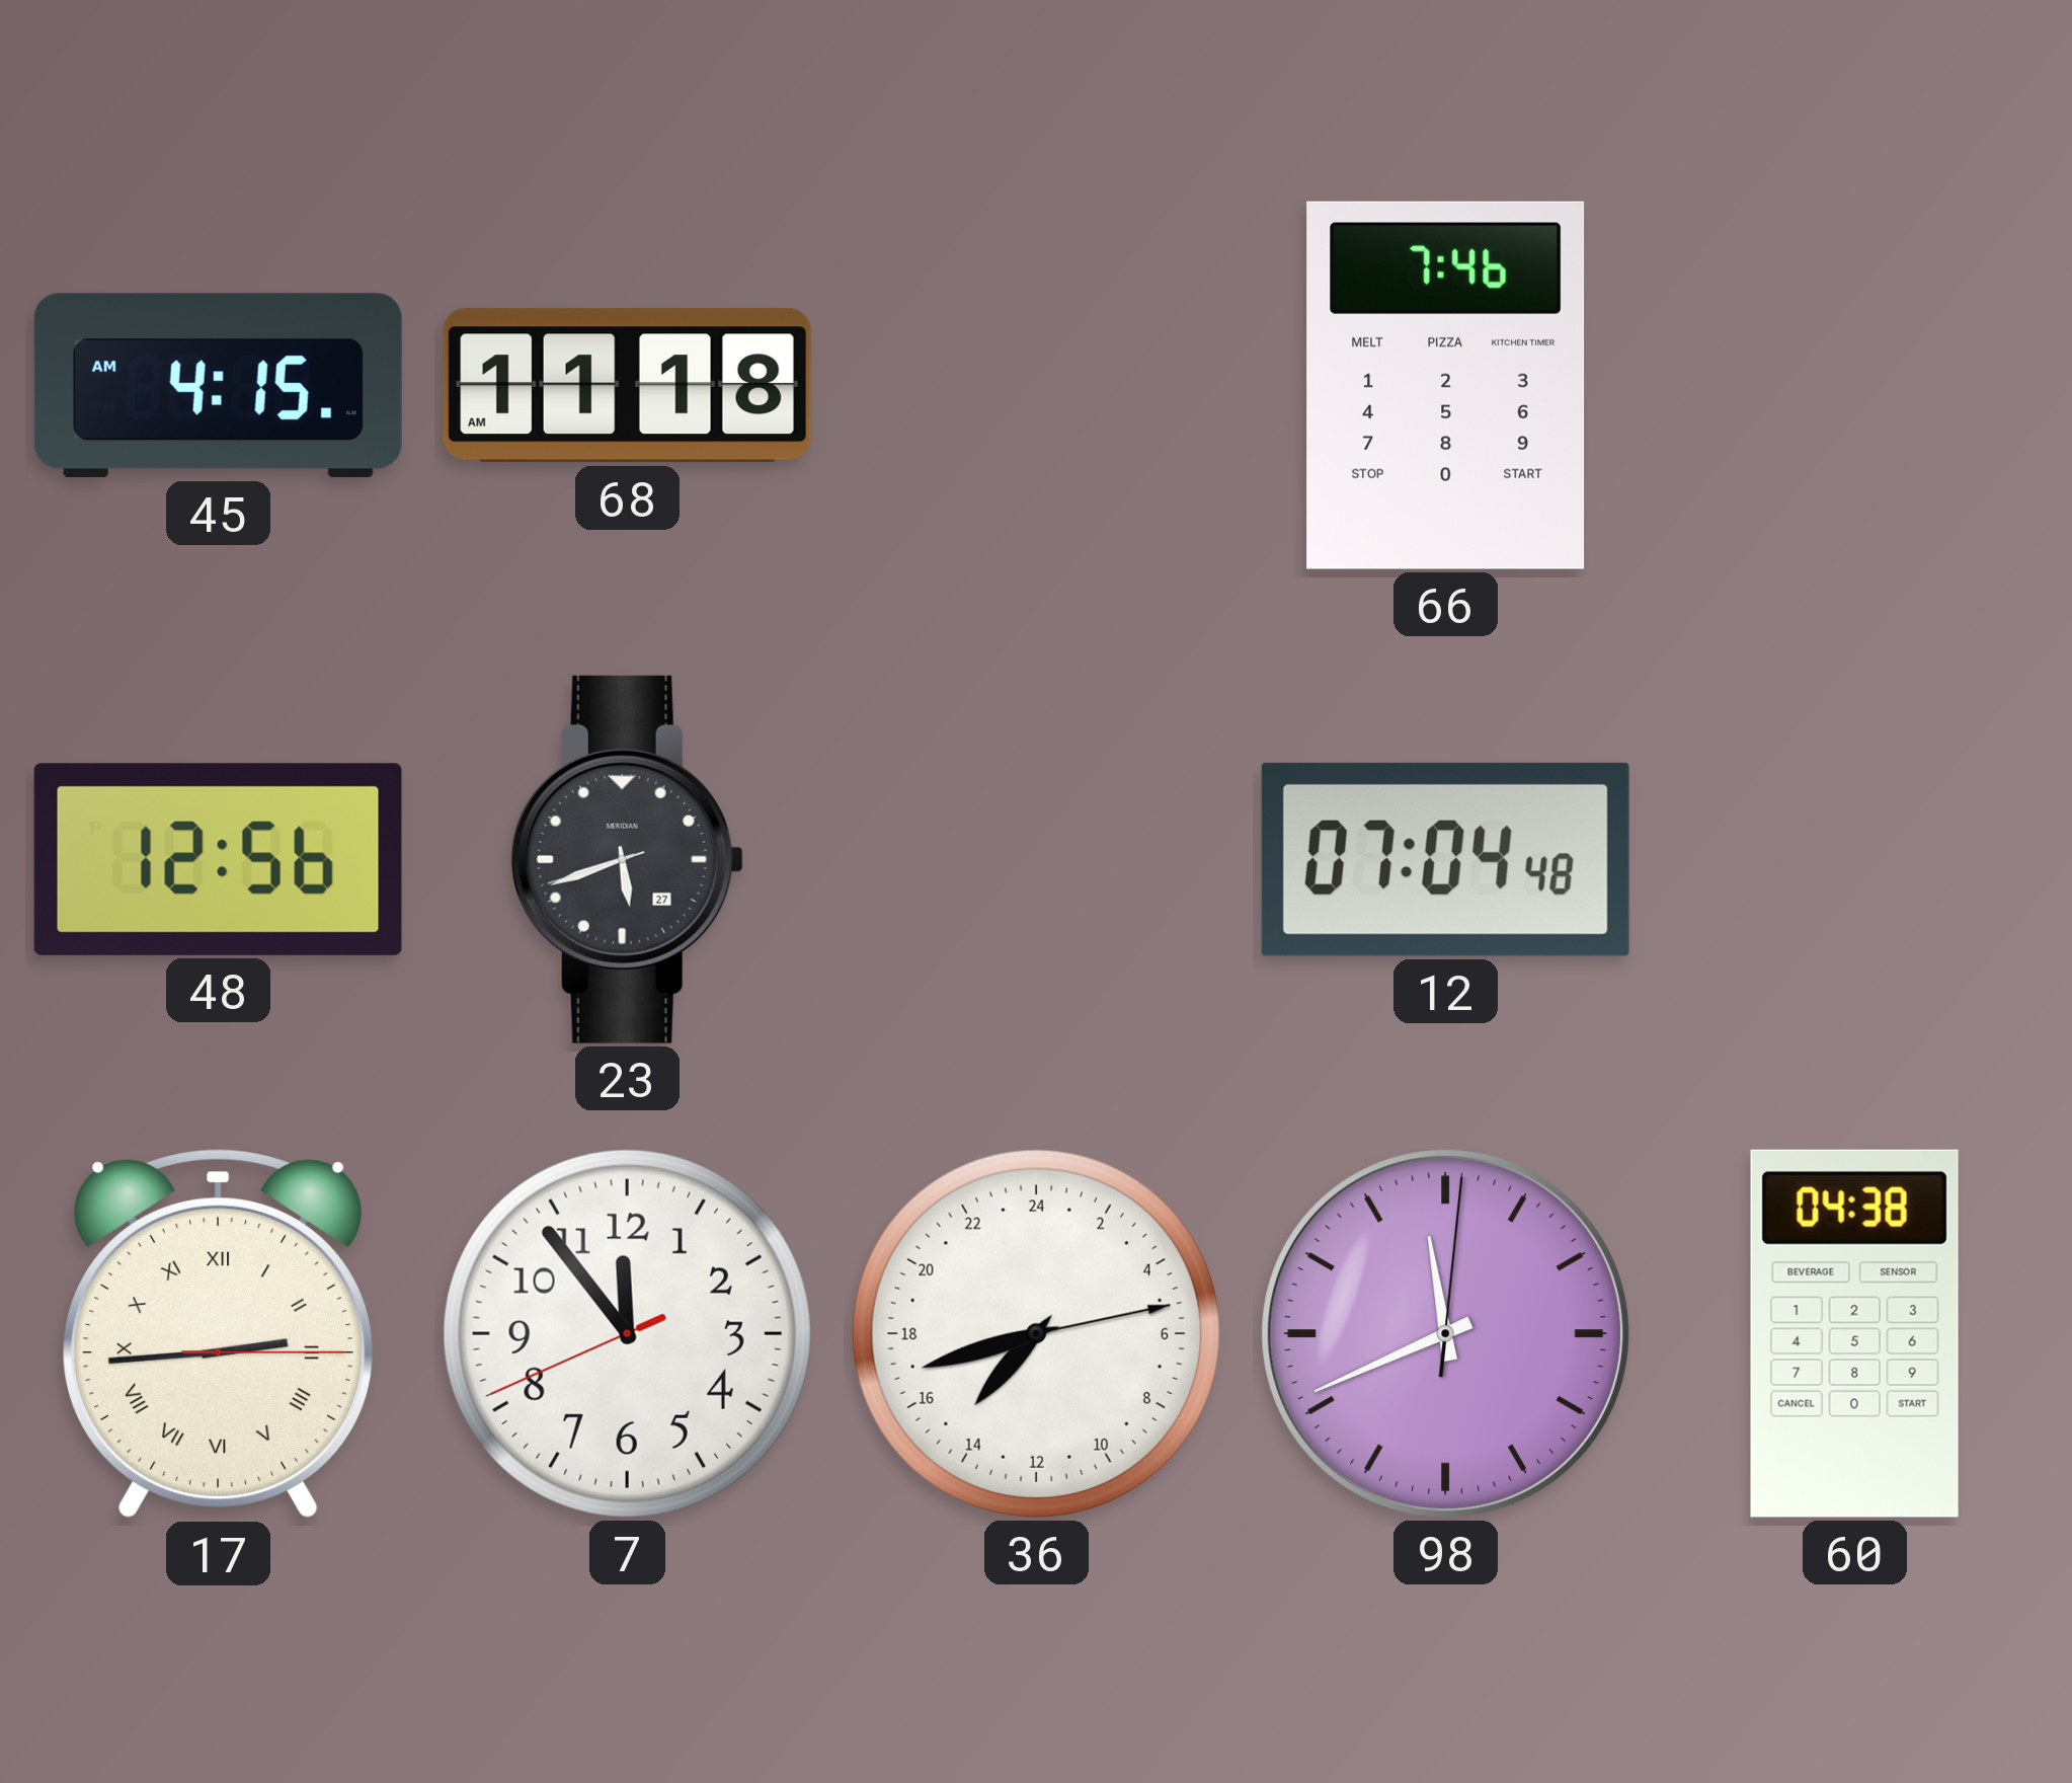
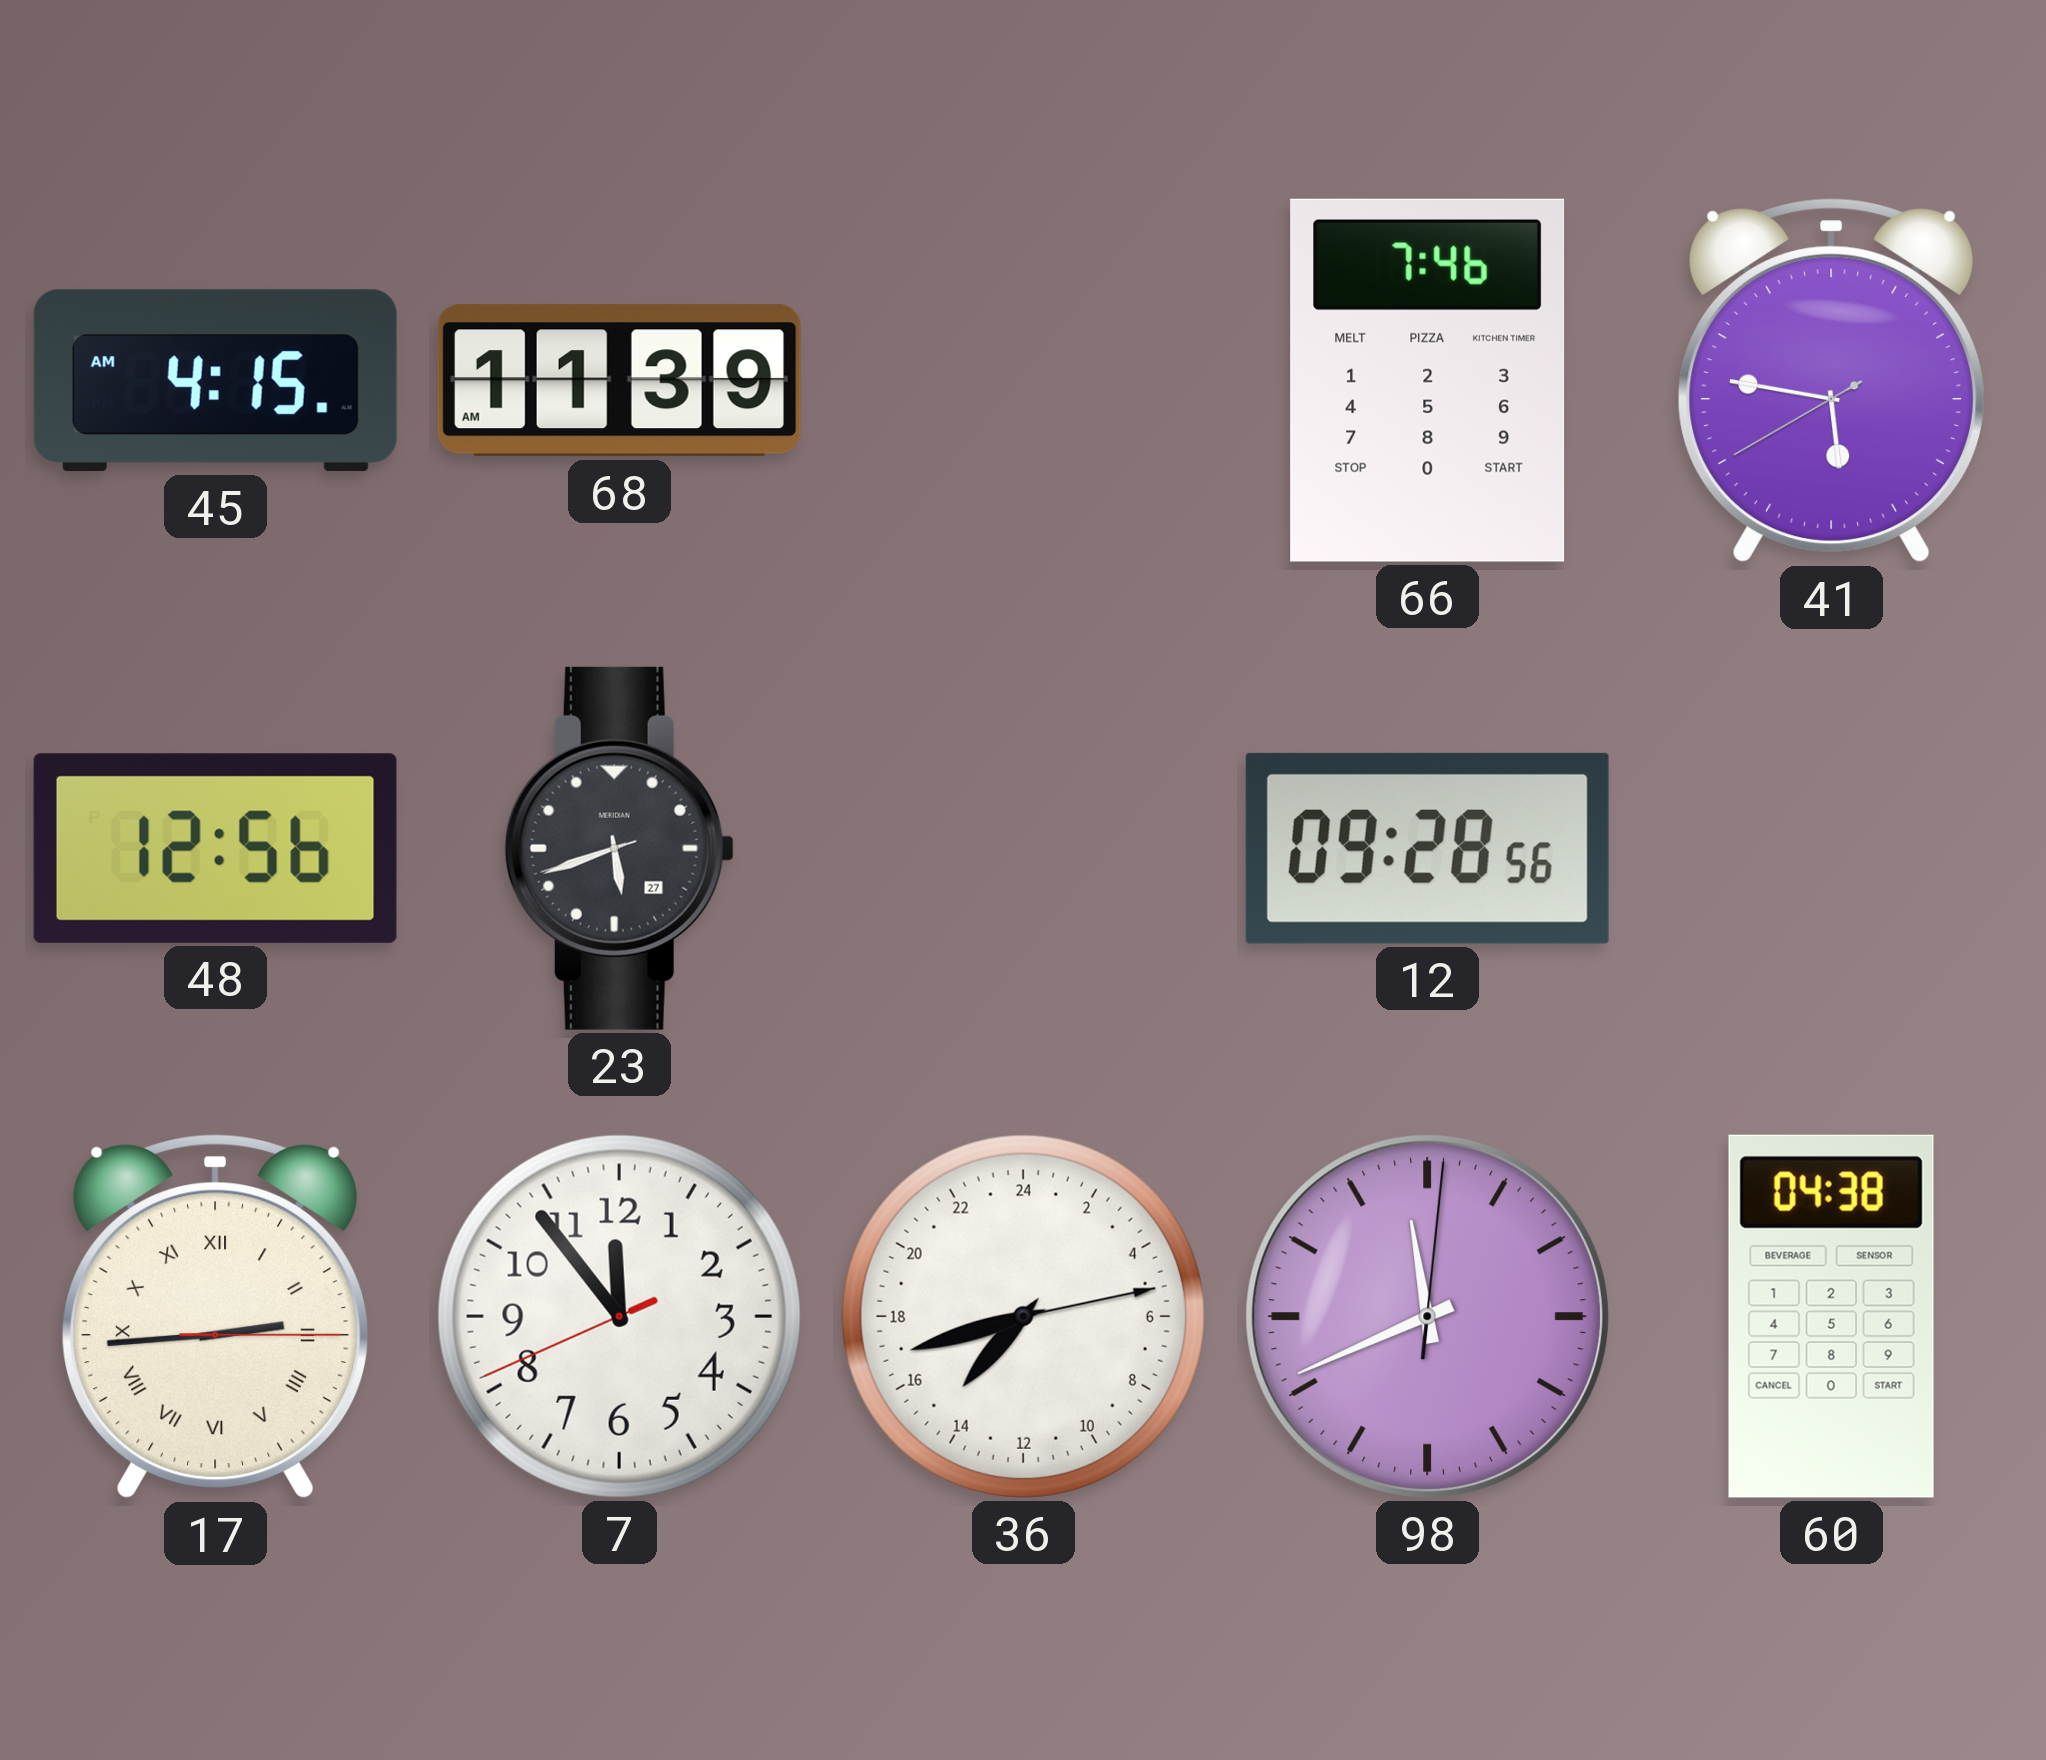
68: 11:18 -> 11:39 (619, 381)
41: none -> 5:46 (1832, 381)
12: 07:04 -> 09:28 (1427, 848)
